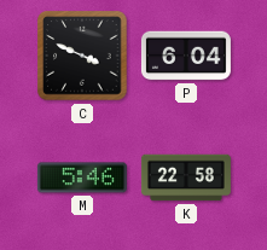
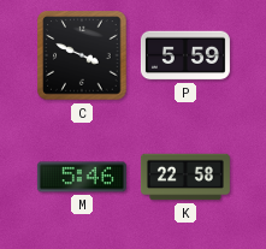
P: 6:04 -> 5:59 (185, 55)
